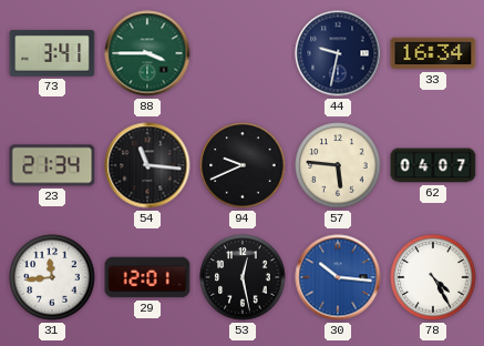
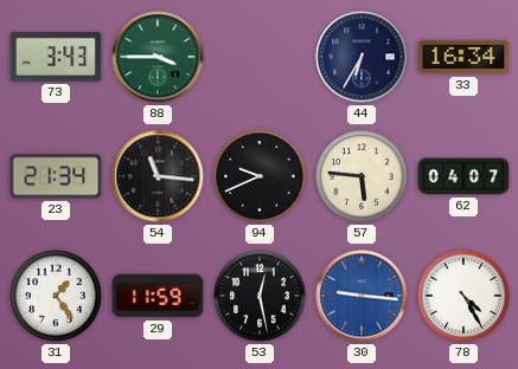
73: 3:41 -> 3:43 (56, 57)
44: 9:32 -> 6:35 (362, 57)
31: 11:44 -> 1:24 (56, 296)
29: 12:01 -> 11:59 (158, 296)
30: 10:16 -> 9:16 (362, 296)
